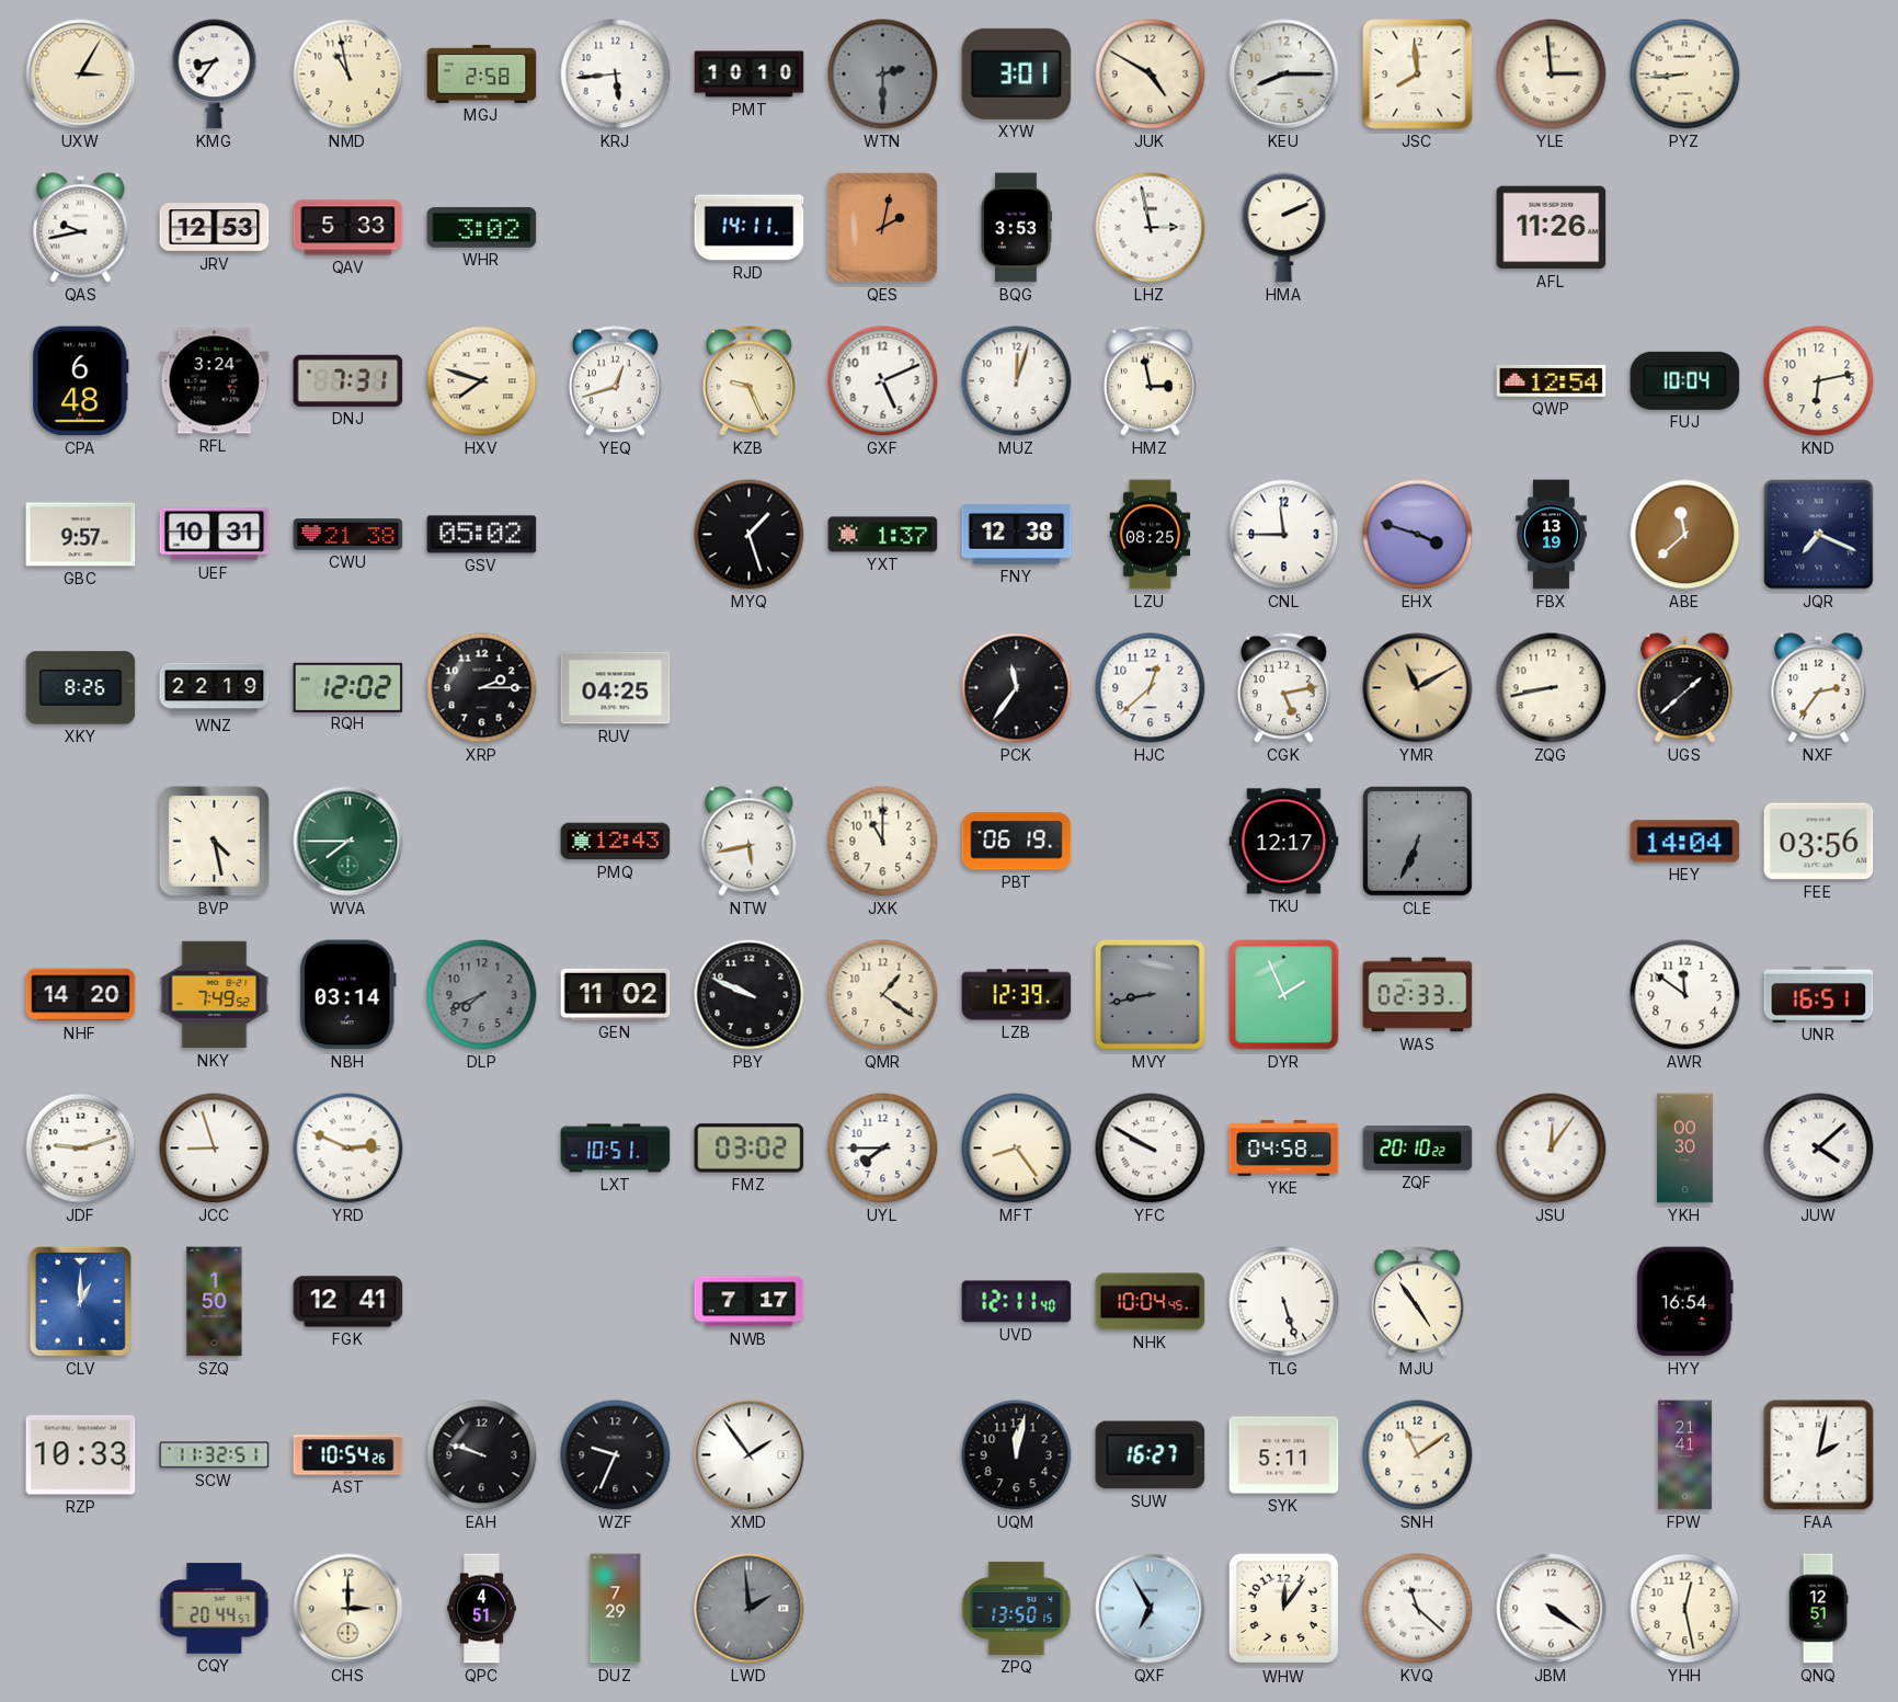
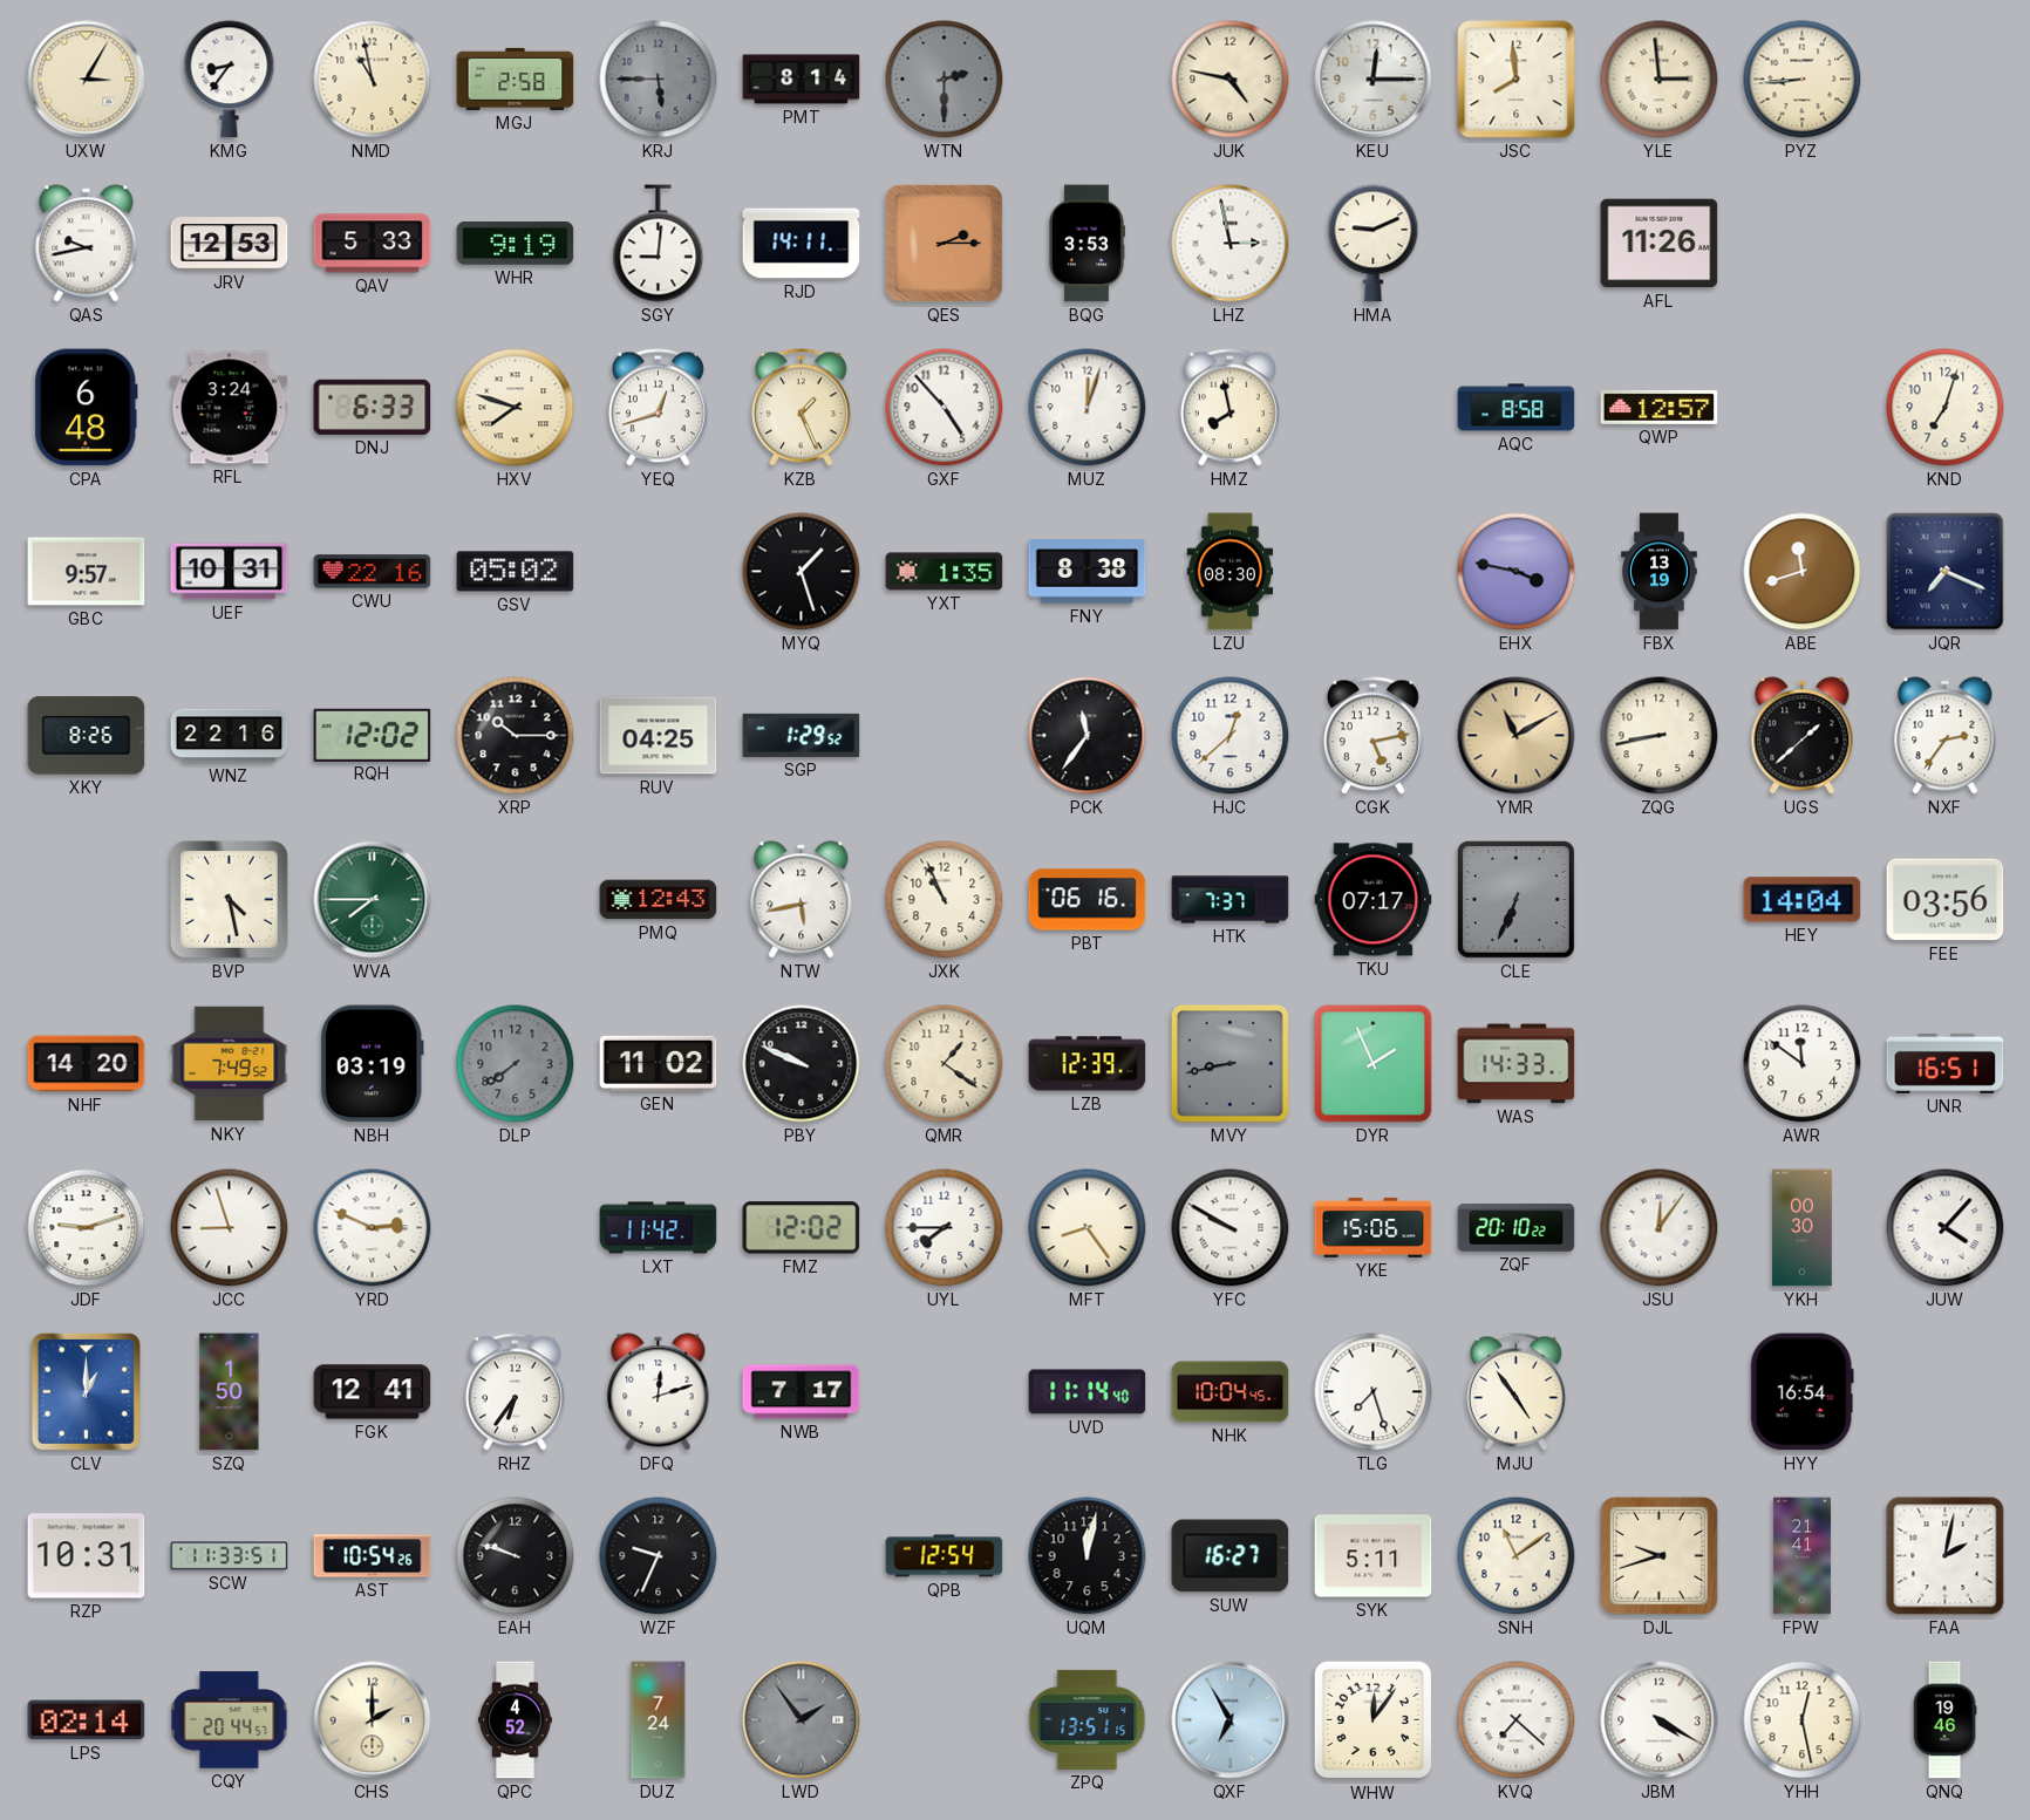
KRJ: 5:44 -> 5:45 (659, 80)
KRJ dial: white -> grey (659, 80)
PMT: 10:10 -> 8:14 (802, 80)
XYW: 3:01 -> none (1017, 73)
JUK: 4:50 -> 4:47 (1231, 80)
KEU: 8:15 -> 12:15 (1374, 80)
WHR: 3:02 -> 9:19 (516, 244)
SGY: none -> 9:01 (659, 244)
QES: 2:02 -> 2:15 (945, 244)
HMA: 2:11 -> 9:11 (1374, 244)
DNJ: 7:31 -> 6:33 (373, 407)
KZB: 9:26 -> 1:26 (801, 408)
GXF: 5:11 -> 4:53 (945, 408)
HMZ: 2:58 -> 7:58 (1229, 408)
AQC: none -> 8:58 (1517, 408)
QWP: 12:54 -> 12:57 (1660, 407)
FUJ: 10:04 -> none (1685, 380)
KND: 6:13 -> 7:03 (1946, 408)
CWU: 21:38 -> 22:16 (373, 572)
YXT: 1:37 -> 1:35 (945, 572)
FNY: 12:38 -> 8:38 (1088, 572)
LZU: 08:25 -> 08:30 (1231, 572)
CNL: 11:45 -> none (1284, 535)
EHX: 3:48 -> 3:47 (1517, 572)
ABE: 11:38 -> 11:42 (1803, 572)
WNZ: 22:19 -> 22:16 (230, 736)
XRP: 2:15 -> 10:15 (516, 736)
SGP: none -> 1:29 (802, 735)
JXK: 11:00 -> 10:56 (945, 900)
PBT: 06:19 -> 06:16 (1088, 900)
HTK: none -> 7:37 (1231, 900)
TKU: 12:17 -> 07:17 (1374, 900)
NBH: 03:14 -> 03:19 (372, 1064)
DLP: 7:41 -> 7:39 (516, 1064)
WAS: 02:33 -> 14:33 (1517, 1064)
LXT: 10:51 -> 11:42 (659, 1228)
FMZ: 03:02 -> 12:02 (802, 1228)
YKE: 04:58 -> 15:06 (1374, 1227)
JUW: 4:08 -> 4:07 (1946, 1228)
RHZ: none -> 6:36 (515, 1392)
DFQ: none -> 12:12 (659, 1392)
UVD: 12:11 -> 11:14 (1088, 1392)
TLG: 5:27 -> 7:27 (1374, 1392)
RZP: 10:33 -> 10:31 (87, 1556)
SCW: 11:32 -> 11:33 (230, 1556)
XMD: 1:54 -> none (750, 1455)
QPB: none -> 12:54 (945, 1556)
DJL: none -> 9:42 (1660, 1556)
LPS: none -> 02:14 (87, 1720)
CHS: 3:00 -> 2:00 (373, 1720)
QPC: 4:51 -> 4:52 (515, 1720)
DUZ: 7:29 -> 7:24 (659, 1720)
LWD: 1:59 -> 1:54 (802, 1720)
ZPQ: 13:50 -> 13:51 (1088, 1719)
KVQ: 11:22 -> 7:22 (1517, 1720)
JBM: 4:21 -> 4:20 (1660, 1720)
QNQ: 12:51 -> 19:46 (1944, 1720)
